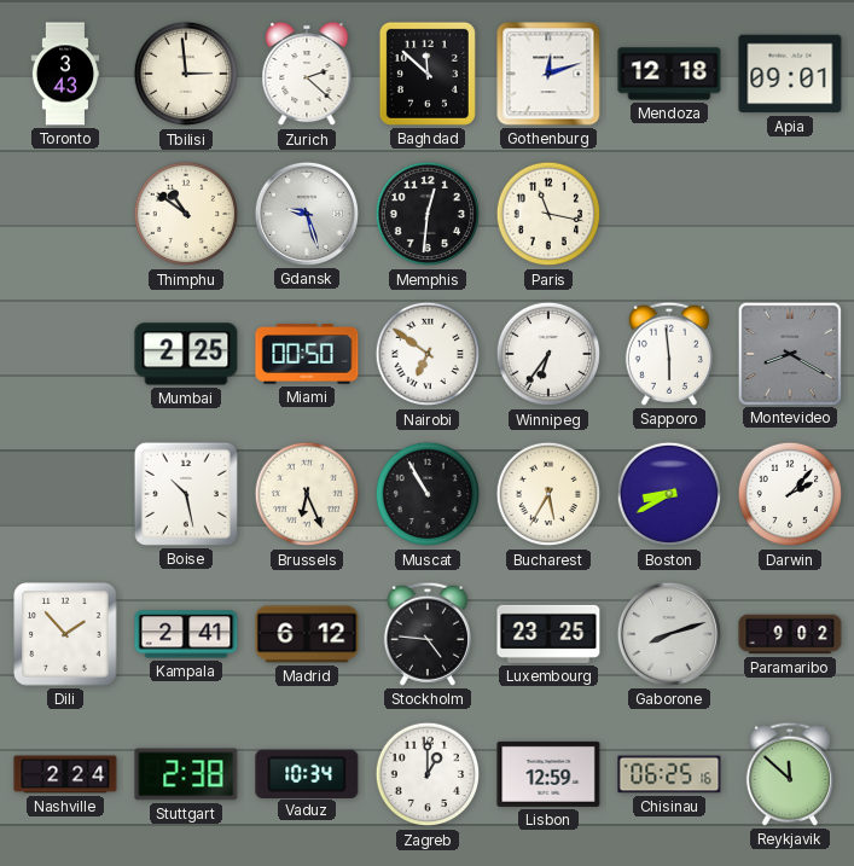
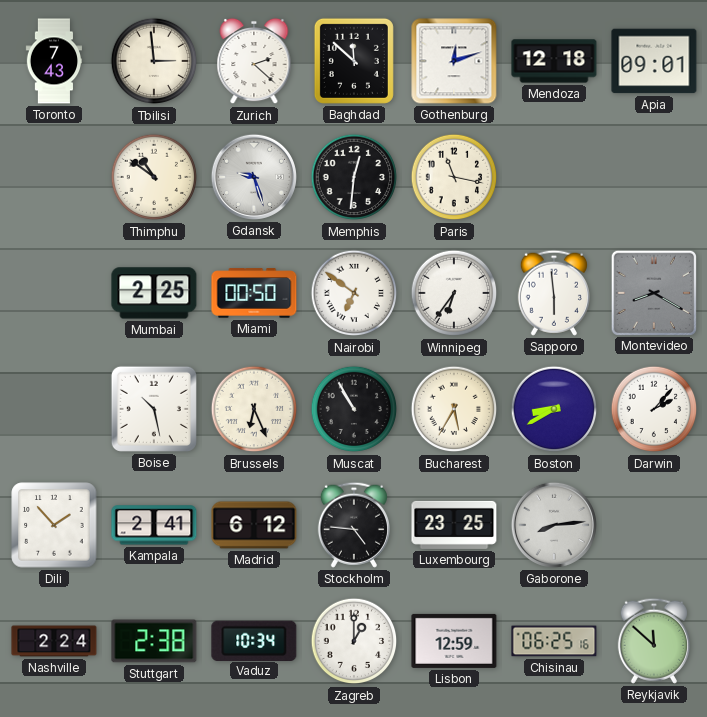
Toronto: 3:43 -> 7:43 (54, 61)
Gaborone: 8:12 -> 8:14 (554, 525)
Paramaribo: 9:02 -> none (790, 634)
